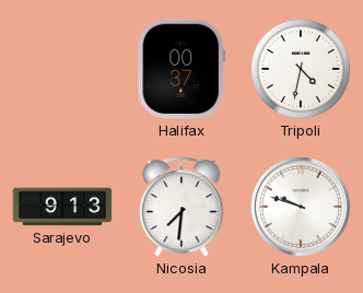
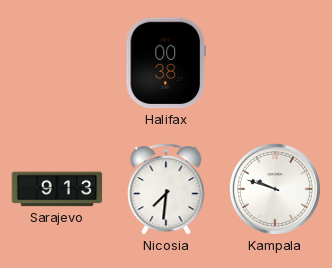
Halifax: 00:37 -> 00:38 (166, 63)
Tripoli: 4:32 -> none (301, 69)
